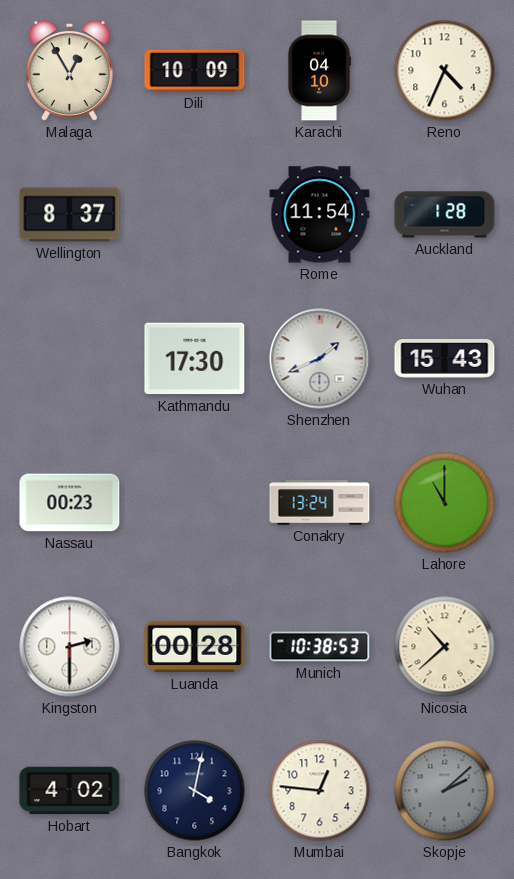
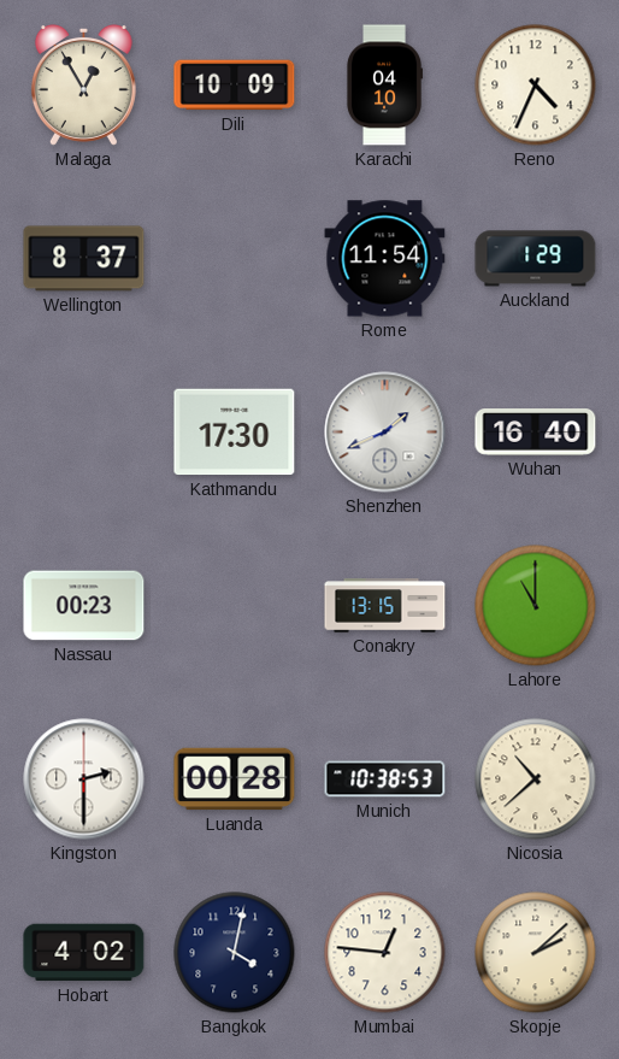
Auckland: 1:28 -> 1:29 (536, 259)
Wuhan: 15:43 -> 16:40 (536, 433)
Conakry: 13:24 -> 13:15 (385, 606)
Skopje dial: grey -> cream (536, 953)
